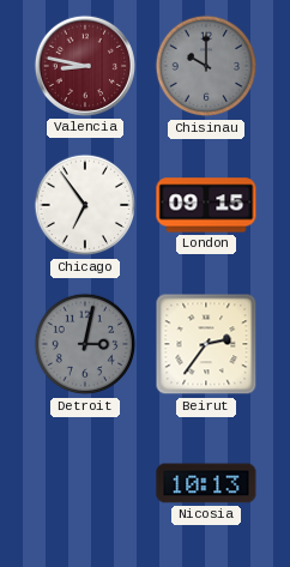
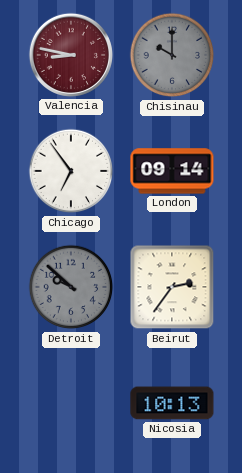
London: 09:15 -> 09:14 (172, 171)
Detroit: 3:02 -> 9:52 (71, 287)
